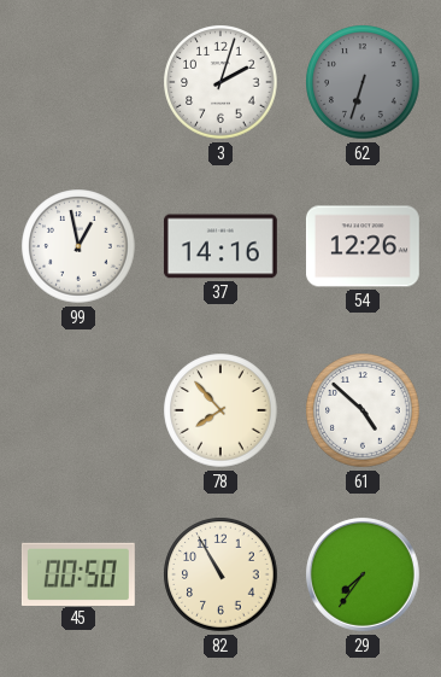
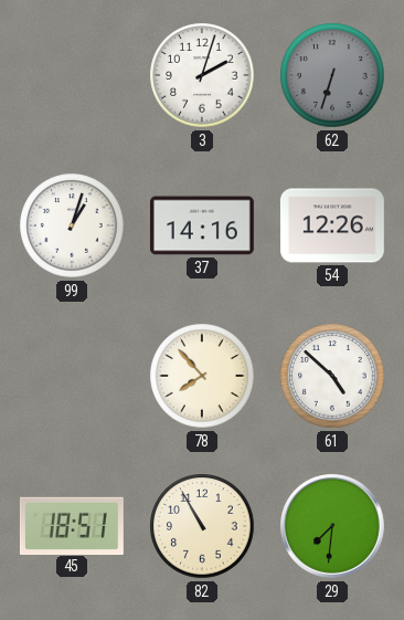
99: 12:58 -> 1:03 (72, 225)
45: 00:50 -> 18:51 (72, 525)
29: 7:36 -> 7:31 (333, 527)
